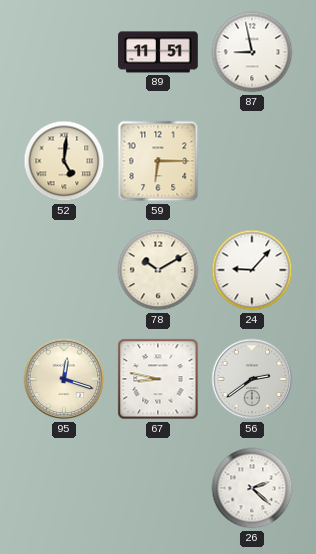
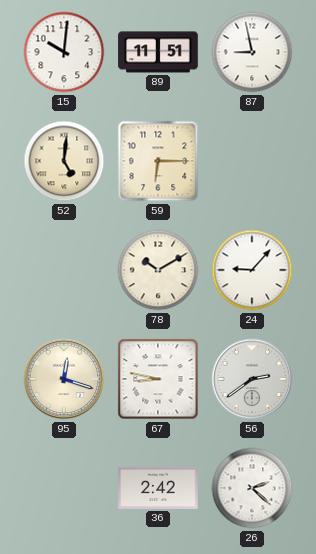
15: none -> 10:01 (64, 52)
36: none -> 2:42 (158, 488)
